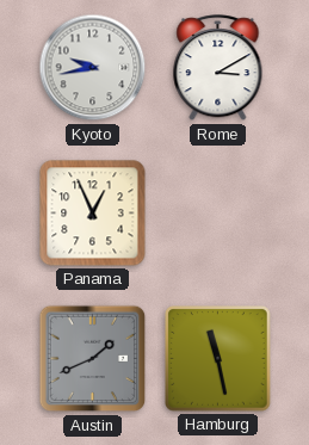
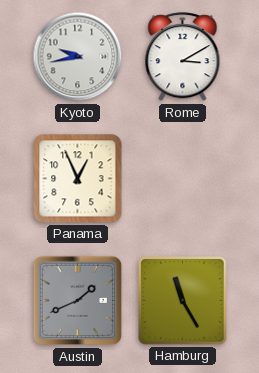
Hamburg: 11:28 -> 11:25 (183, 301)
